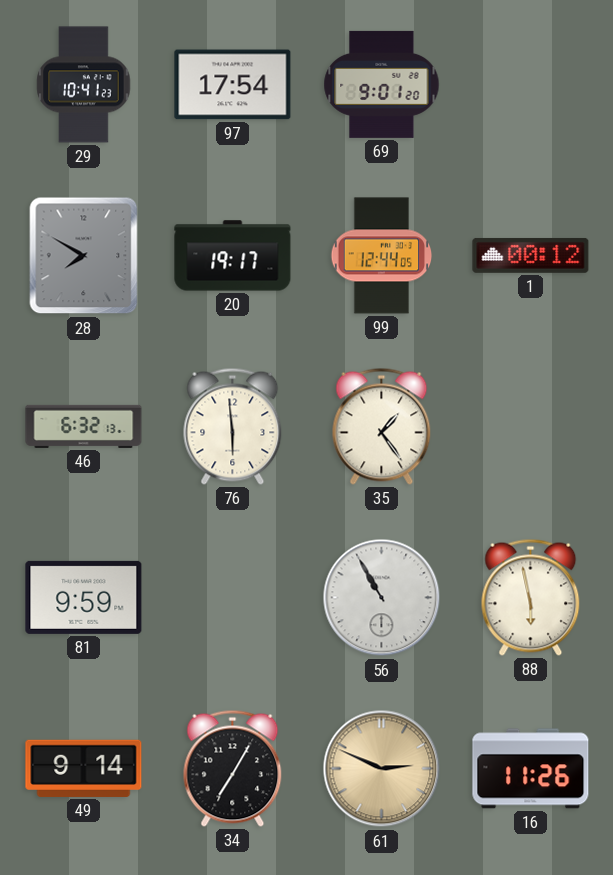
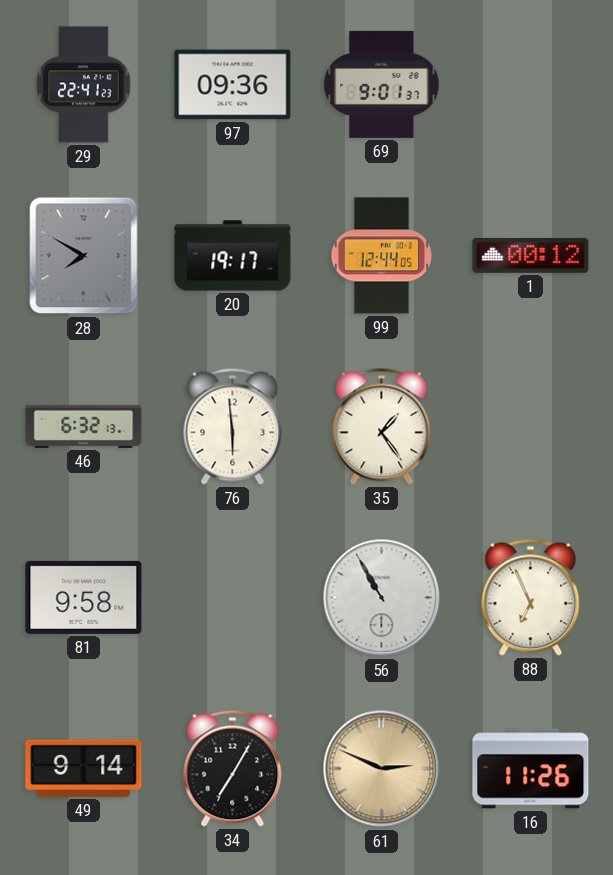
29: 10:41 -> 22:41 (84, 85)
97: 17:54 -> 09:36 (233, 85)
69: 9:01:20 -> 9:01:37 (382, 84)
81: 9:59 -> 9:58 (84, 597)
88: 5:58 -> 6:56 (531, 597)
